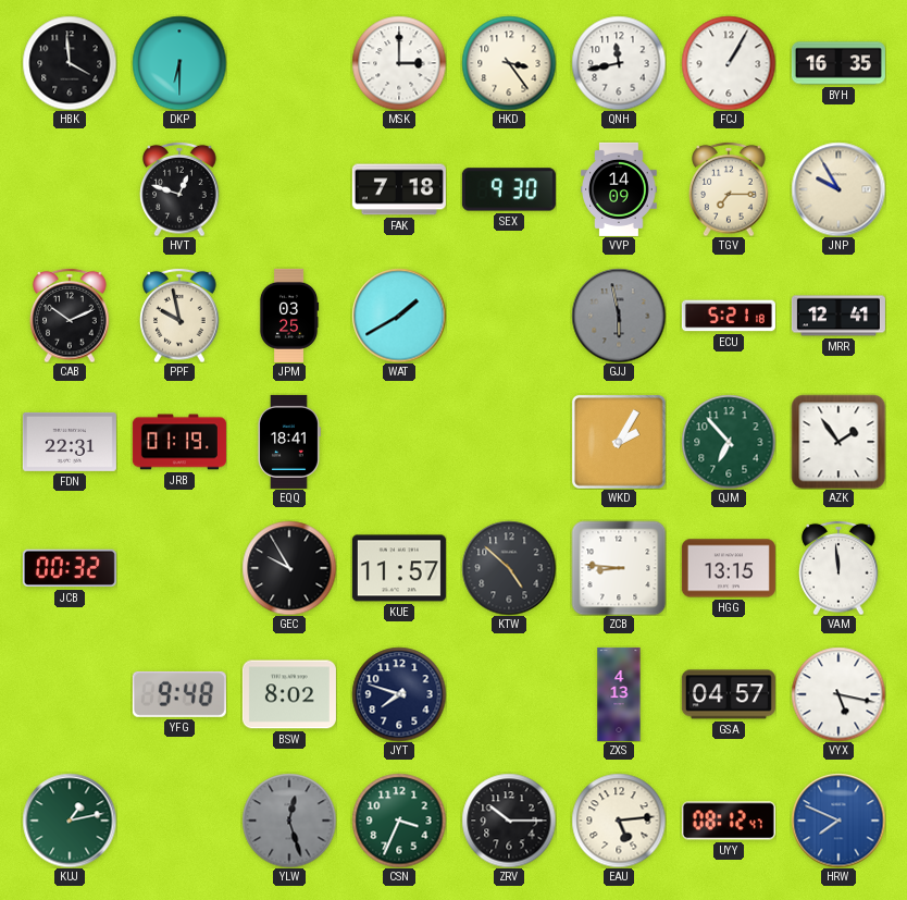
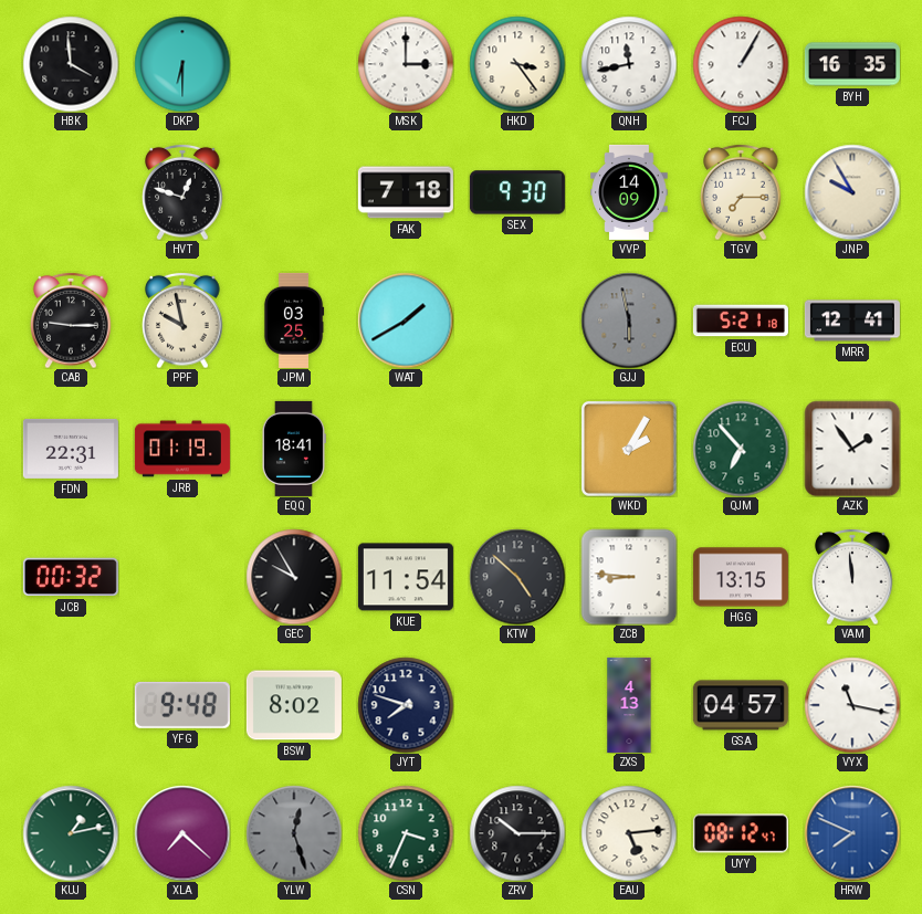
CAB: 10:11 -> 9:15 (71, 321)
KUE: 11:57 -> 11:54 (406, 577)
VYX: 5:17 -> 11:17 (852, 705)
XLA: none -> 7:22 (182, 833)
